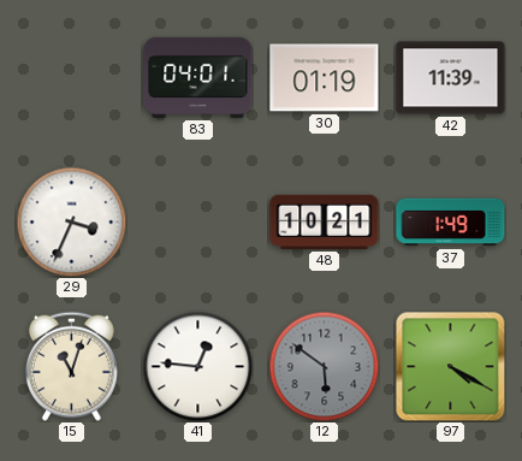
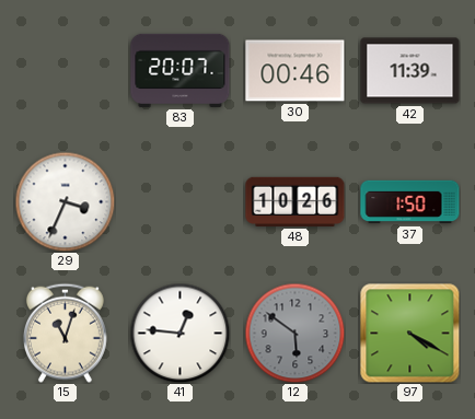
83: 04:01 -> 20:07 (181, 70)
30: 01:19 -> 00:46 (296, 71)
48: 10:21 -> 10:26 (296, 201)
37: 1:49 -> 1:50 (410, 202)
